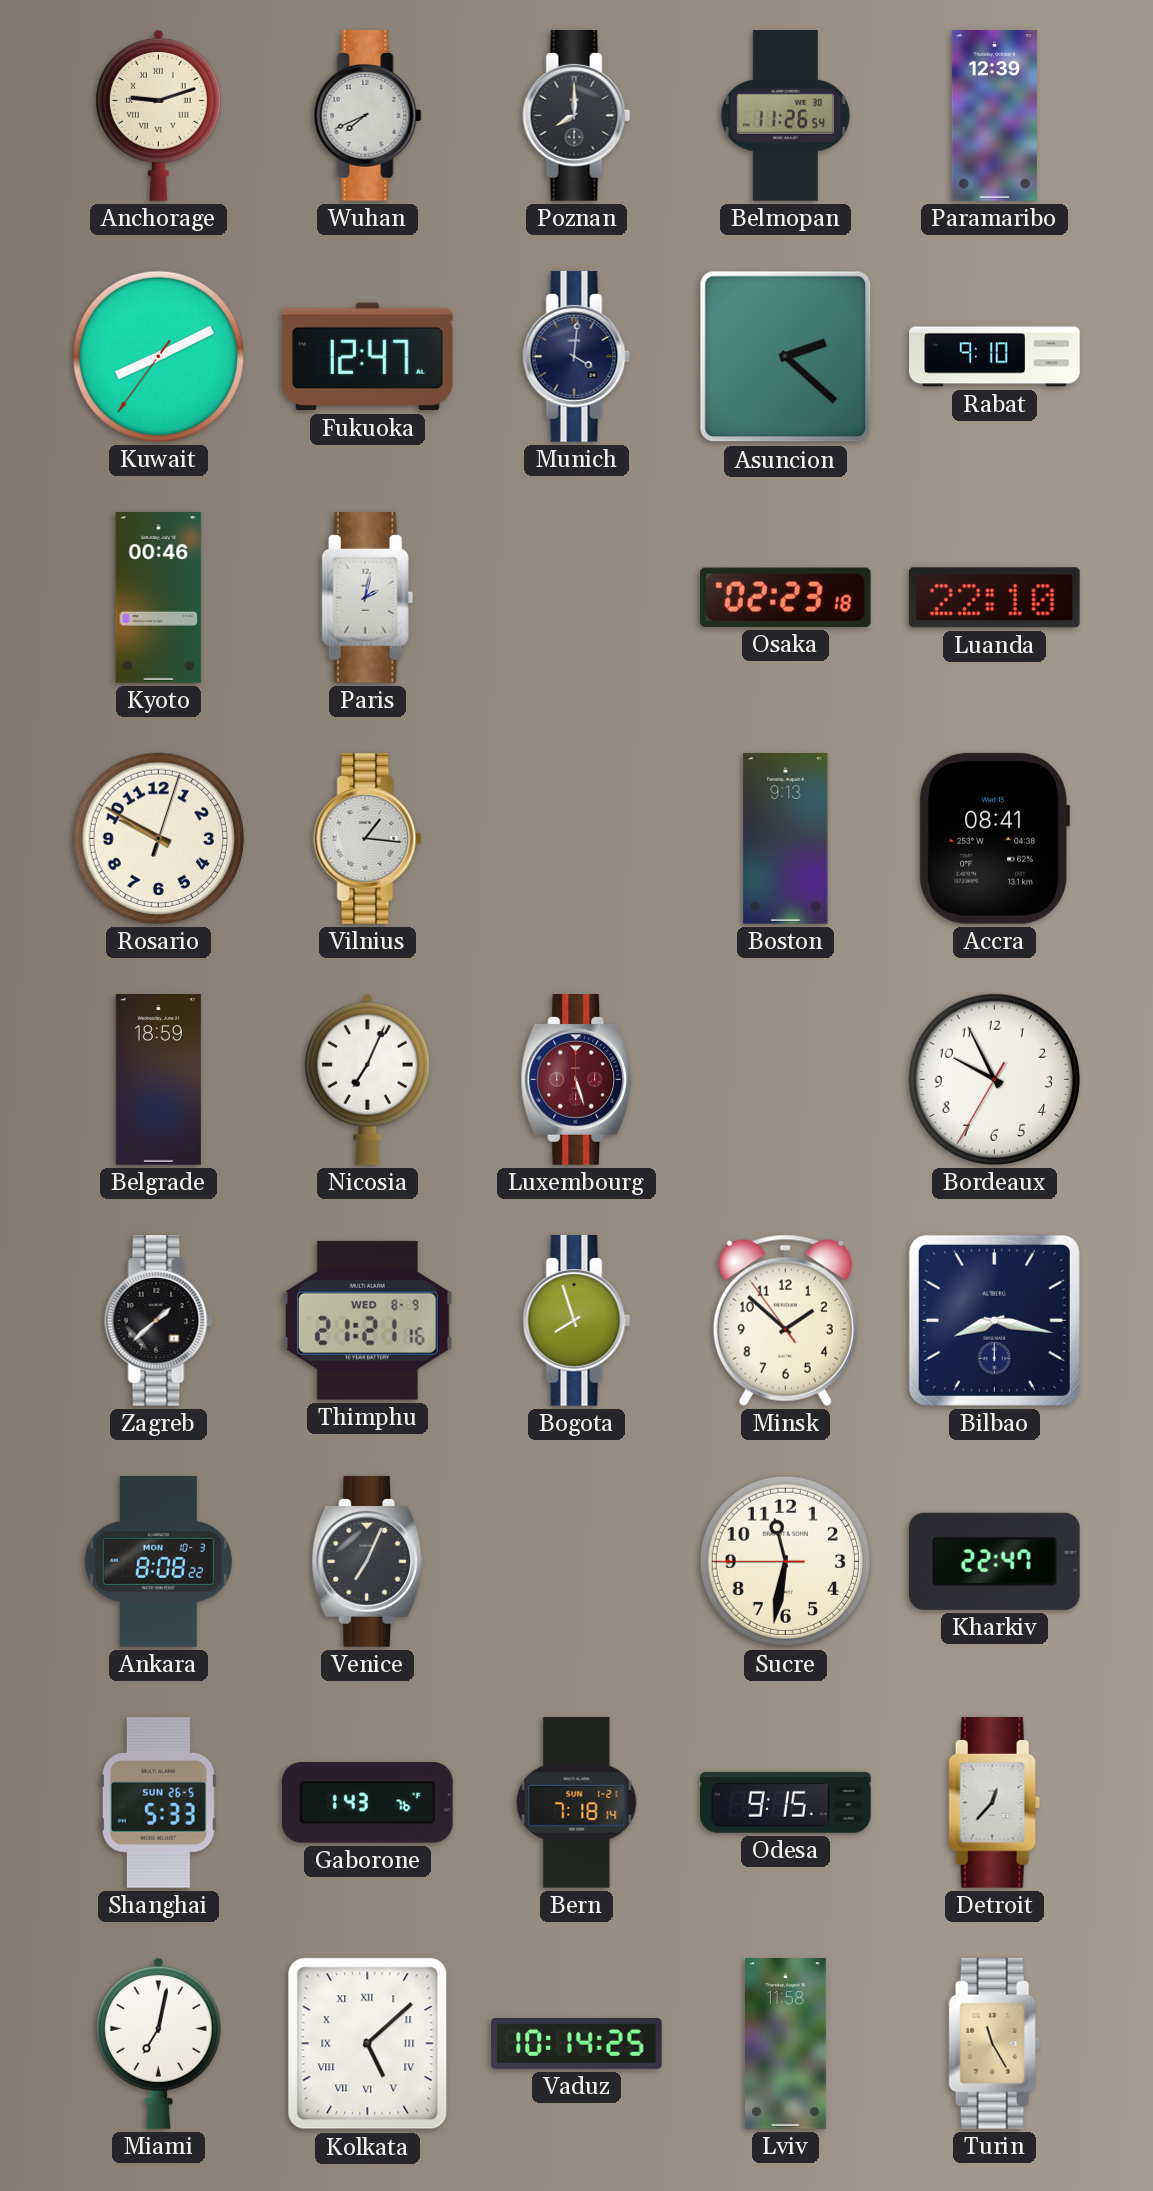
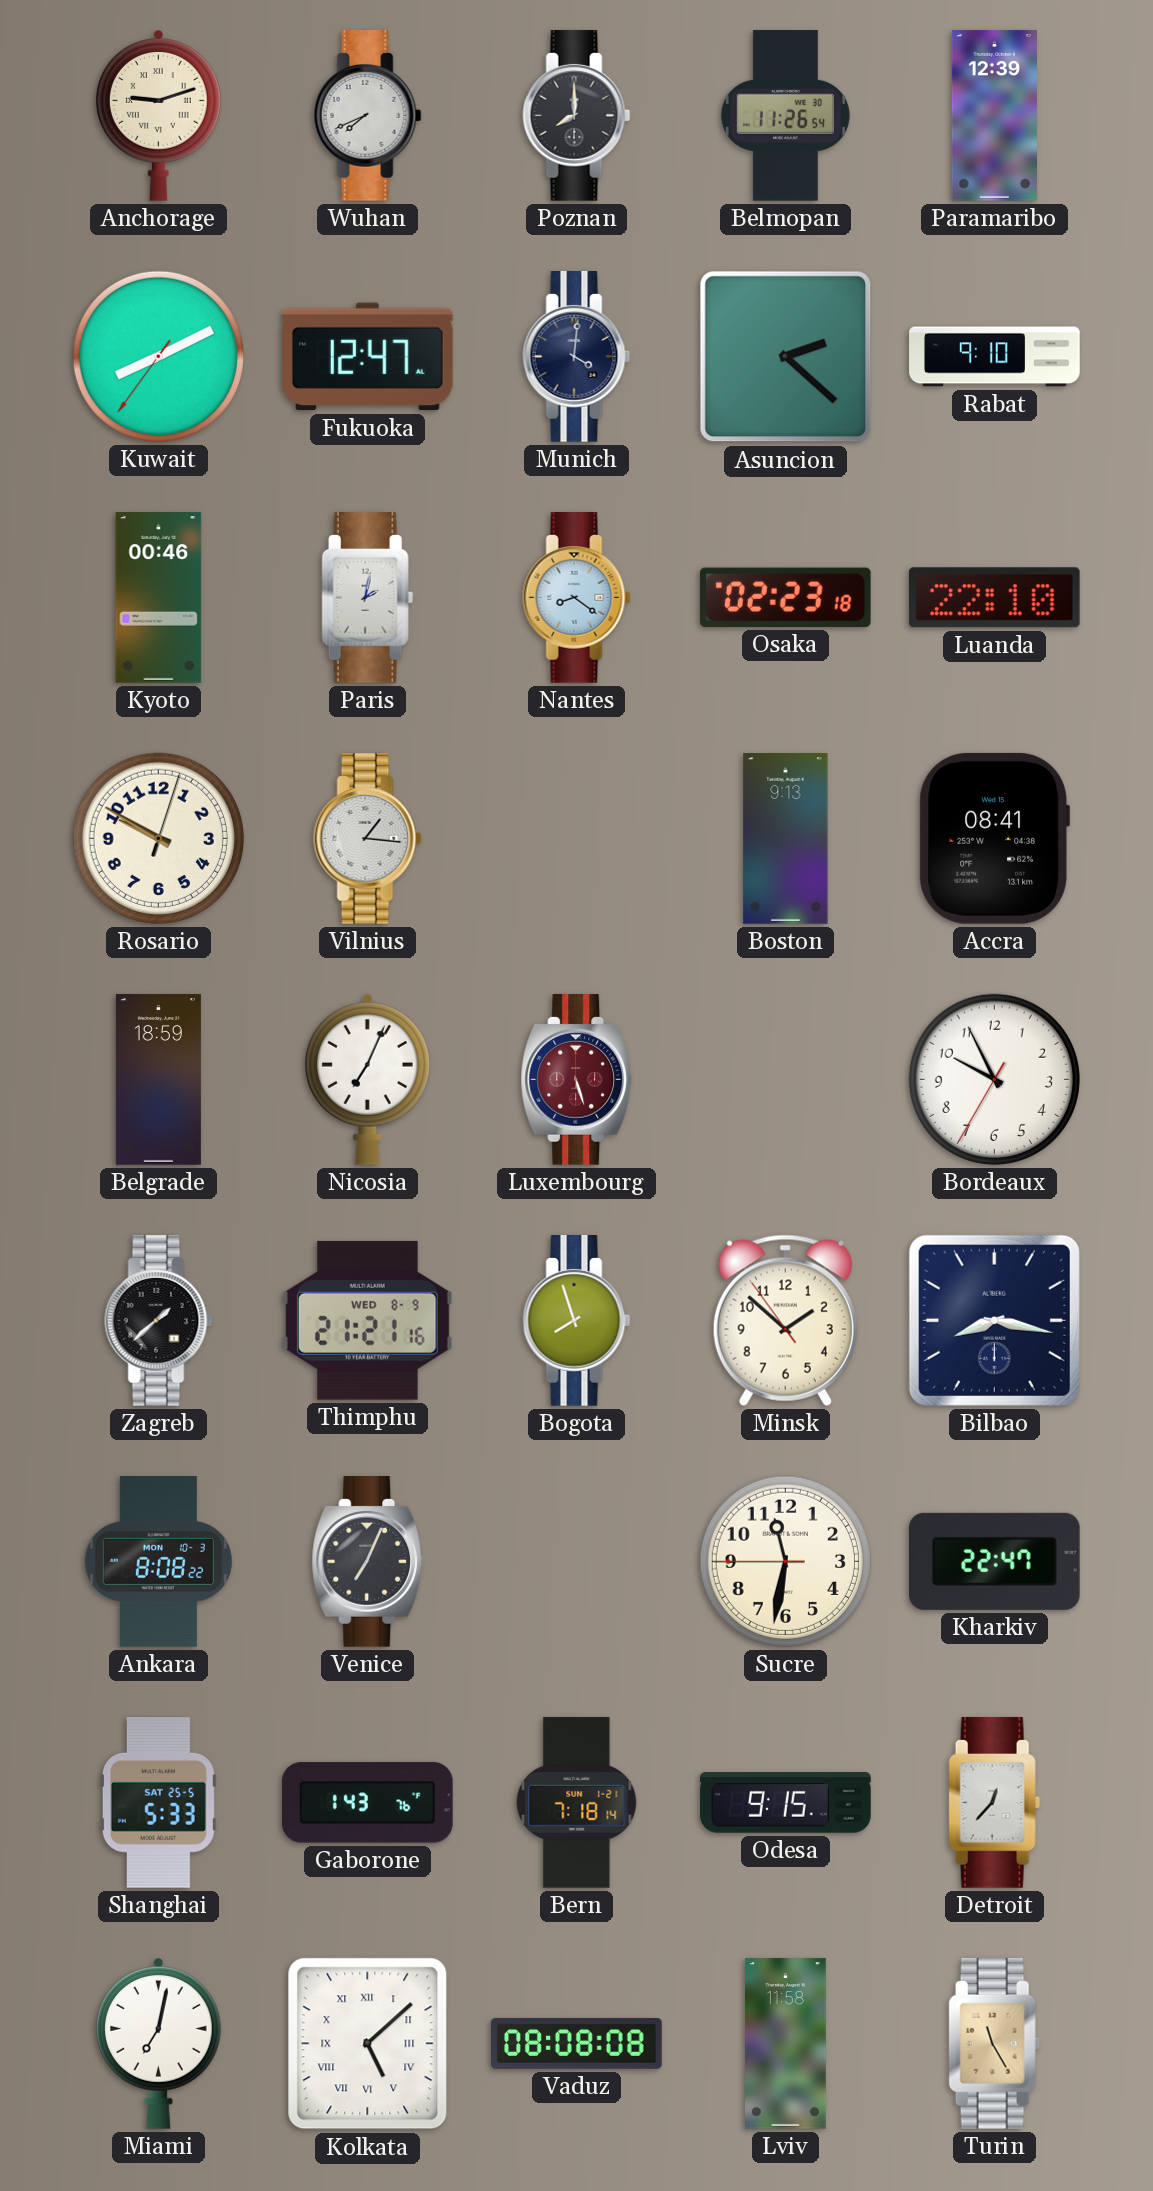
Nantes: none -> 8:21 (577, 598)
Shanghai date: SUN 26-5 -> SAT 25-5 (158, 1803)
Vaduz: 10:14 -> 08:08 (577, 2044)
